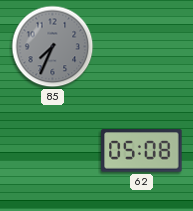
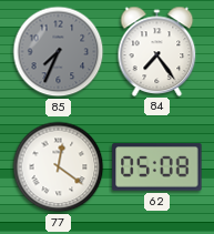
84: none -> 7:24 (157, 51)
77: none -> 12:21 (59, 167)
